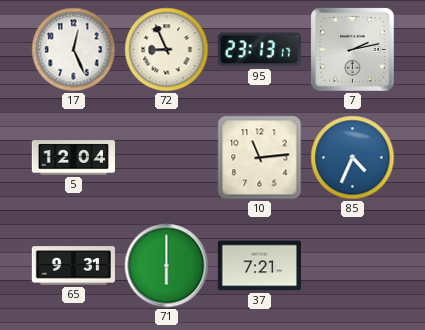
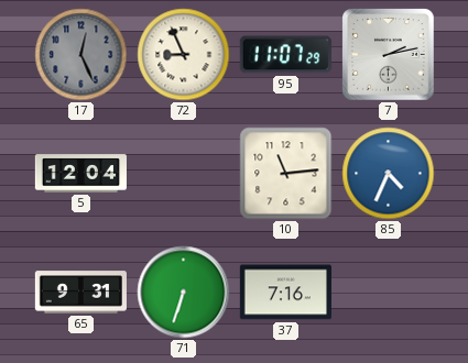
17 dial: white -> grey (81, 55)
95: 23:13 -> 11:07 (285, 55)
71: 6:00 -> 6:33 (184, 293)
37: 7:21 -> 7:16 (285, 293)
